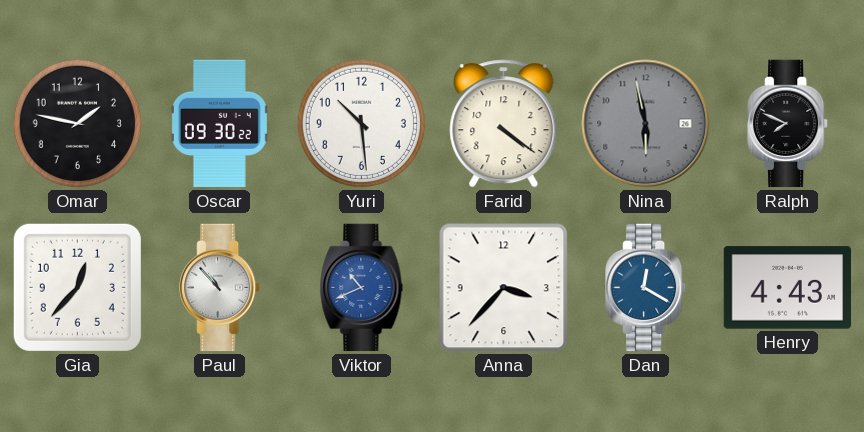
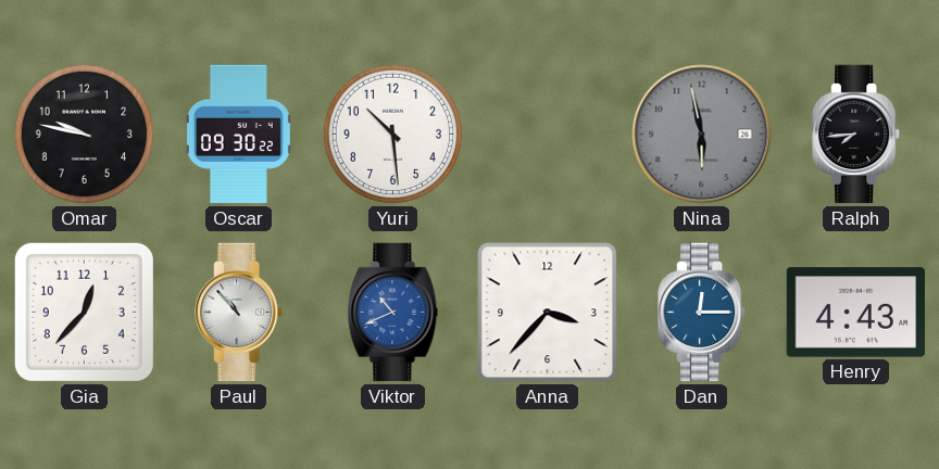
Omar: 1:47 -> 9:47 (84, 134)
Farid: 4:21 -> none (504, 124)
Ralph: 7:49 -> 7:44 (856, 135)
Dan: 12:20 -> 12:15 (702, 313)
